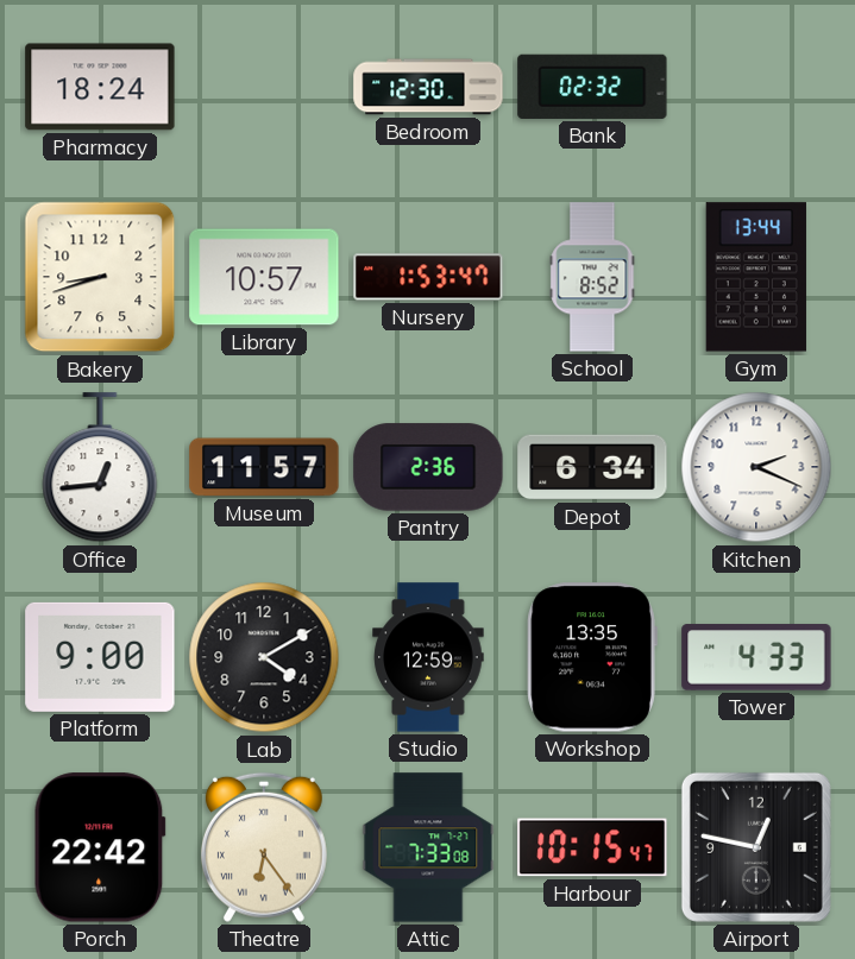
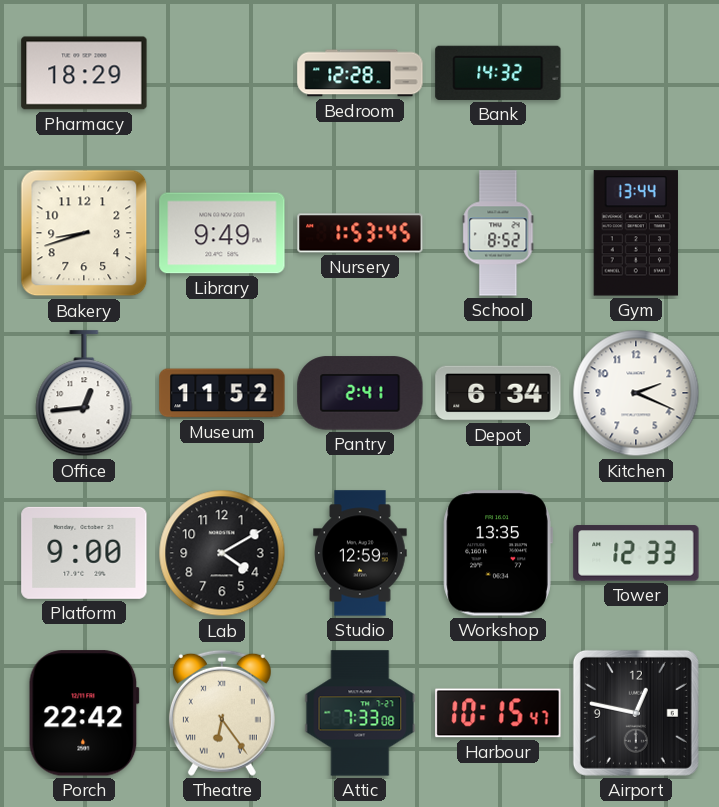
Pharmacy: 18:24 -> 18:29 (84, 73)
Bedroom: 12:30 -> 12:28 (360, 73)
Bank: 02:32 -> 14:32 (498, 73)
Library: 10:57 -> 9:49 (222, 233)
Nursery: 1:53:47 -> 1:53:45 (360, 233)
Museum: 11:57 -> 11:52 (222, 393)
Pantry: 2:36 -> 2:41 (360, 393)
Tower: 4:33 -> 12:33 (636, 553)
